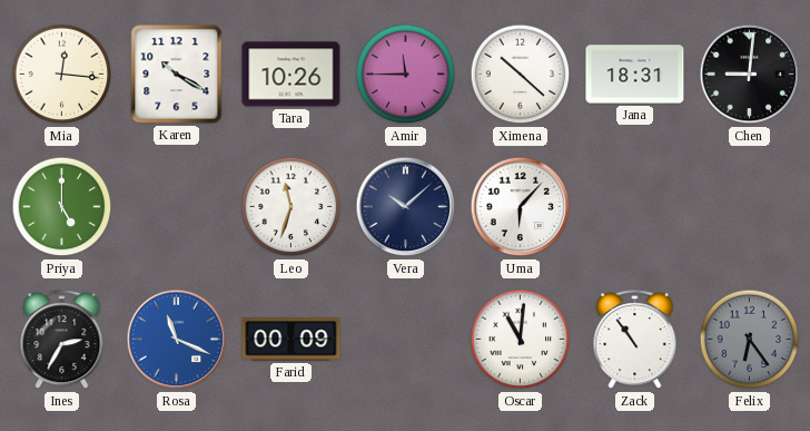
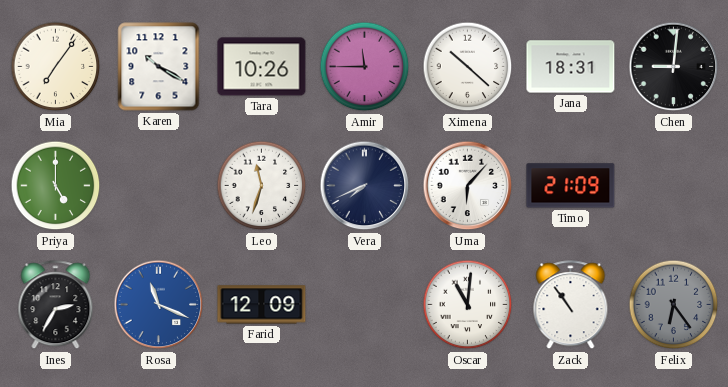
Mia: 12:16 -> 7:06 (56, 67)
Vera: 10:08 -> 7:41 (365, 186)
Timo: none -> 21:09 (571, 186)
Farid: 00:09 -> 12:09 (262, 305)
